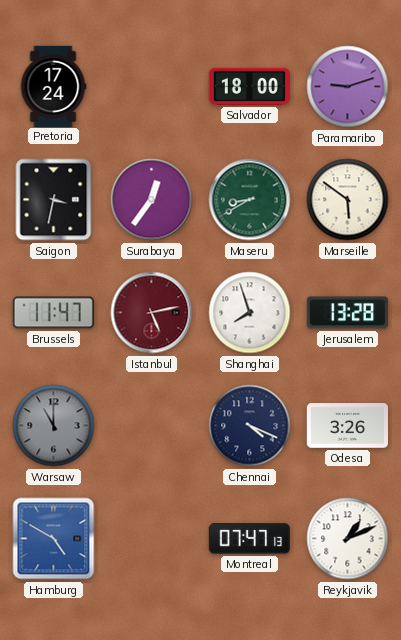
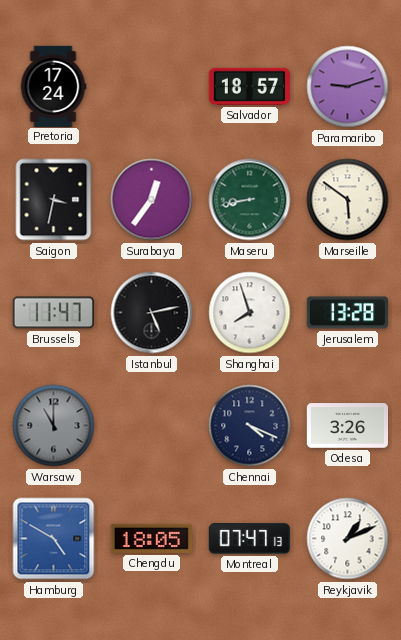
Salvador: 18:00 -> 18:57 (249, 86)
Maseru: 8:40 -> 8:43 (250, 200)
Istanbul dial: burgundy -> black (152, 313)
Chengdu: none -> 18:05 (151, 538)
